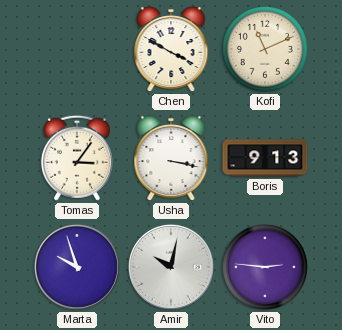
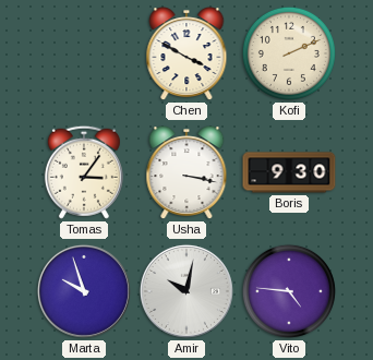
Kofi: 11:11 -> 2:11 (289, 53)
Boris: 9:13 -> 9:30 (289, 172)
Vito: 2:46 -> 4:46 (289, 291)
